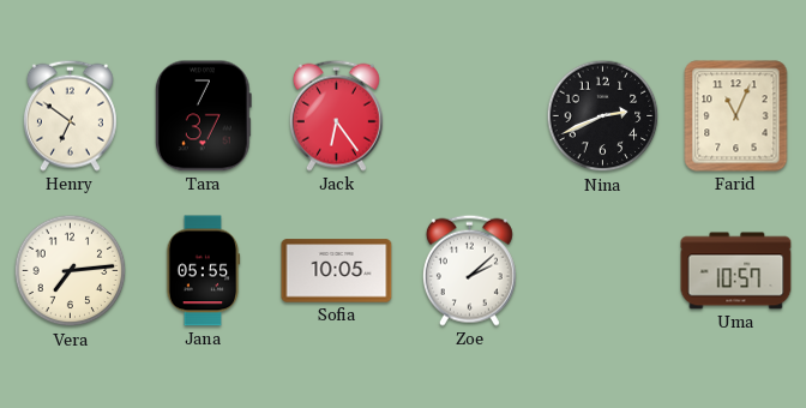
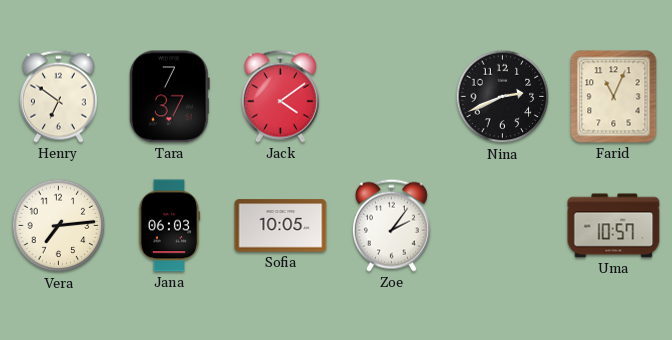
Jack: 6:24 -> 4:09 (280, 96)
Jana: 05:55 -> 06:03 (169, 226)
Zoe: 2:08 -> 2:06 (391, 225)
